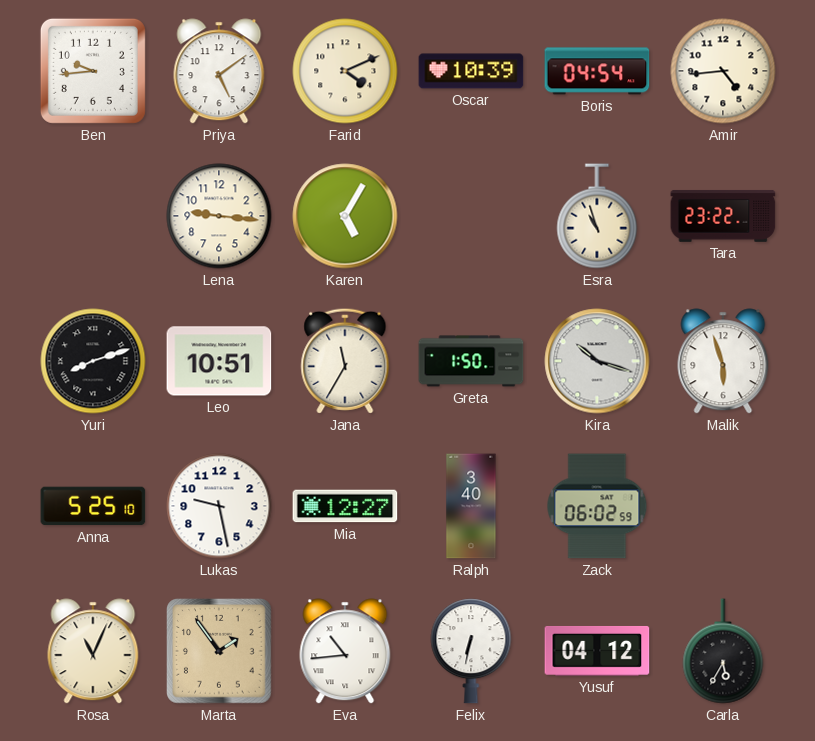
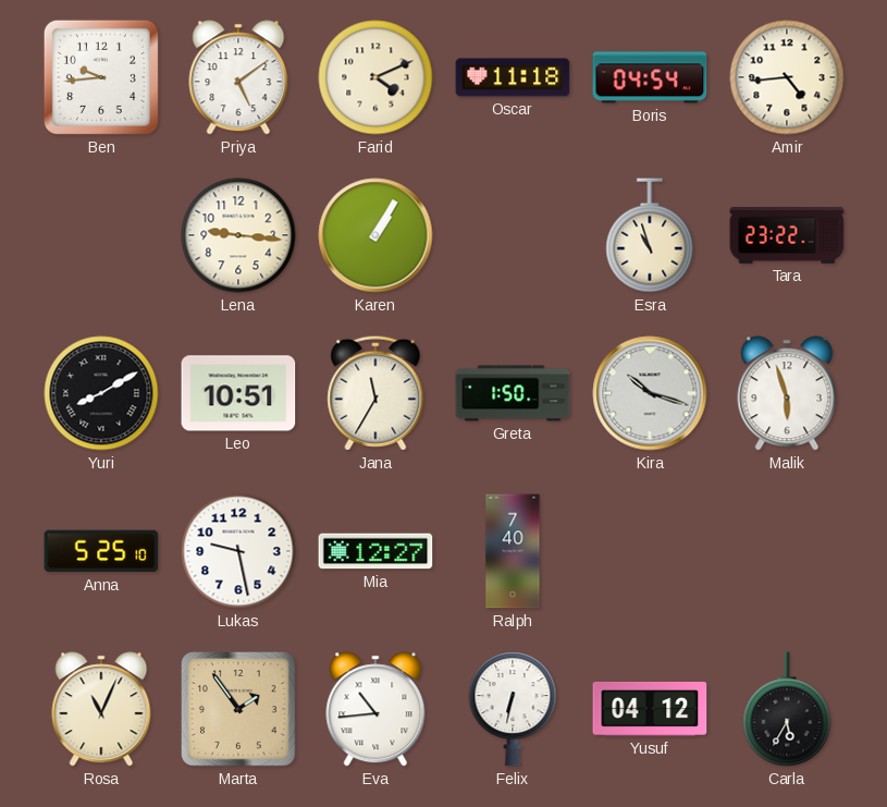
Oscar: 10:39 -> 11:18 (513, 77)
Karen: 5:05 -> 1:05 (375, 235)
Yuri: 8:12 -> 8:10 (101, 393)
Ralph: 3:40 -> 7:40 (513, 551)
Zack: 06:02 -> none (597, 506)
